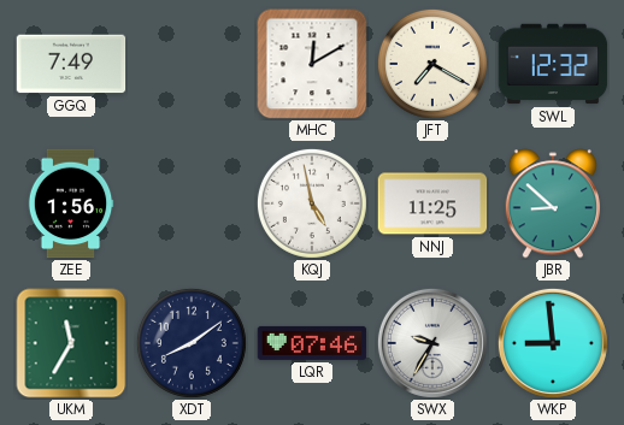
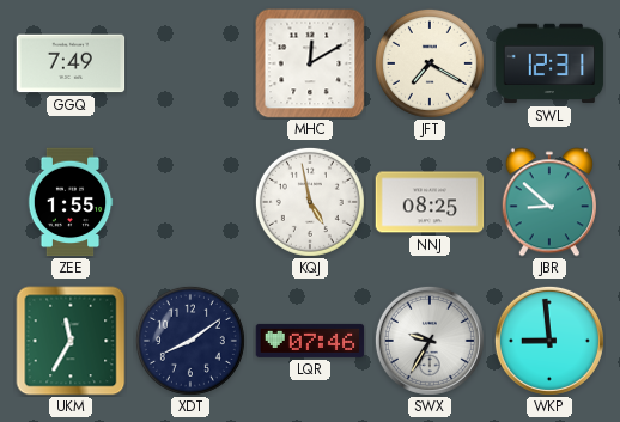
SWL: 12:32 -> 12:31 (549, 63)
ZEE: 1:56 -> 1:55 (71, 202)
NNJ: 11:25 -> 08:25 (430, 202)
